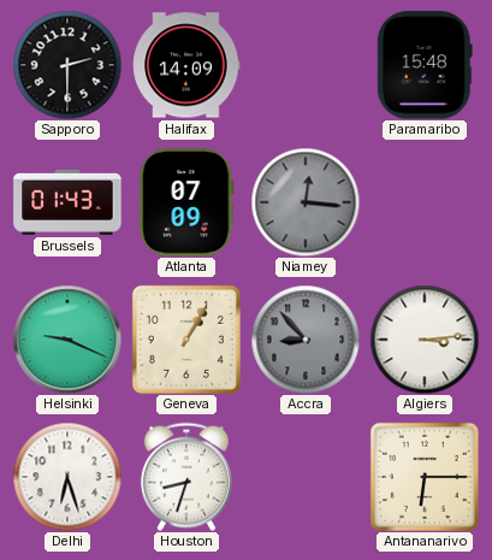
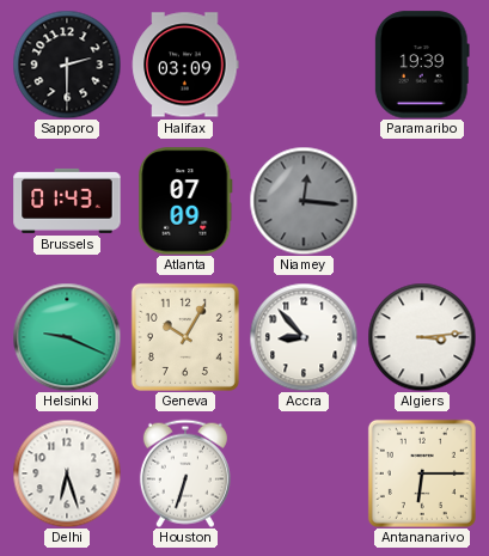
Halifax: 14:09 -> 03:09 (185, 65)
Paramaribo: 15:48 -> 19:39 (422, 65)
Geneva: 1:05 -> 10:05 (185, 337)
Accra dial: grey -> white (304, 337)
Houston: 8:33 -> 6:33 (185, 473)
